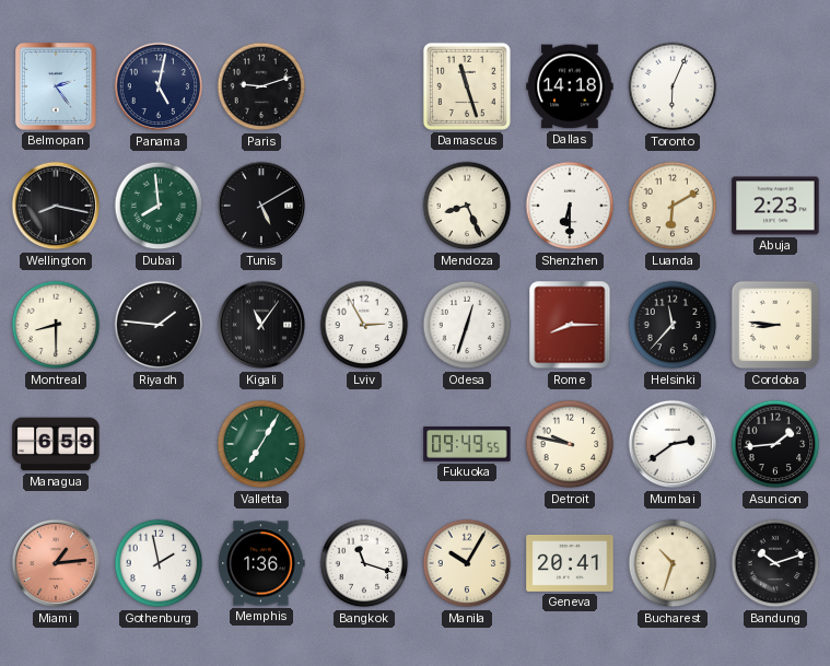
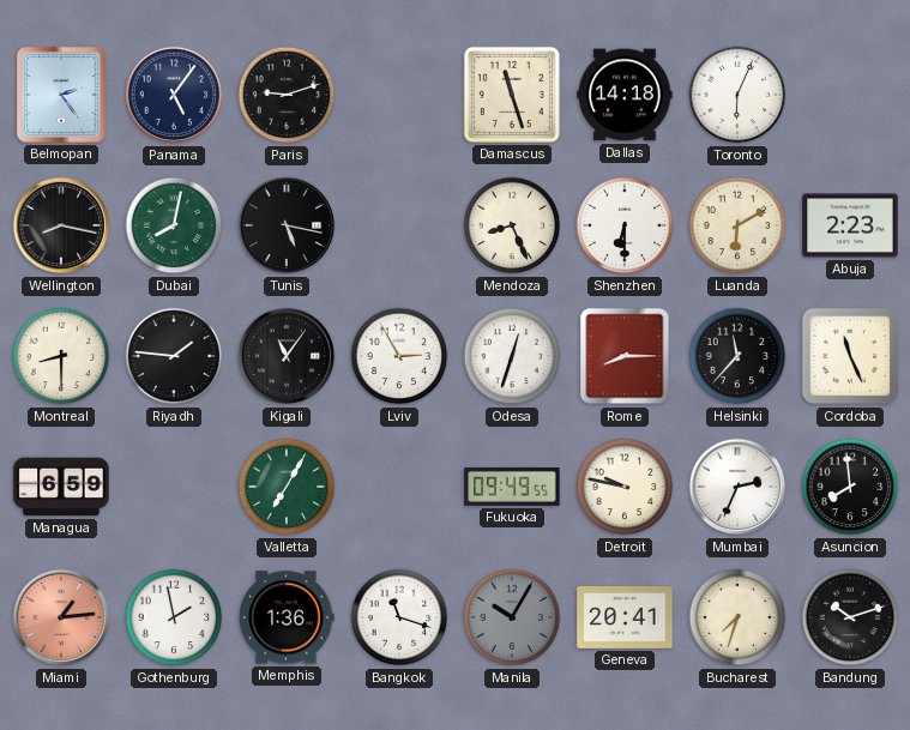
Panama: 5:02 -> 5:06 (174, 95)
Dubai: 7:59 -> 8:02 (174, 225)
Tunis: 5:10 -> 5:17 (287, 225)
Cordoba: 8:46 -> 11:26 (850, 356)
Mumbai: 2:39 -> 2:34 (737, 487)
Asuncion: 1:44 -> 7:59 (850, 487)
Manila dial: cream -> grey (512, 617)
Bucharest: 10:33 -> 7:33 (737, 617)
